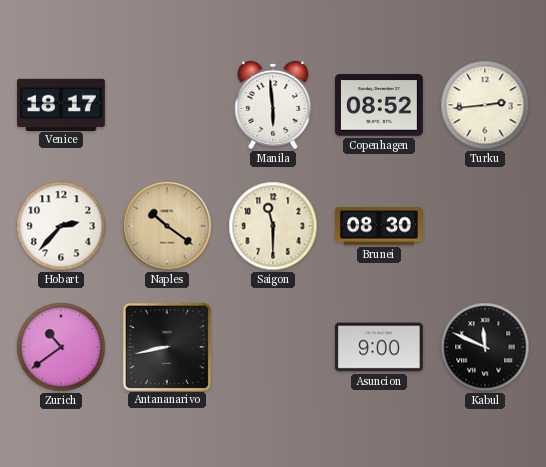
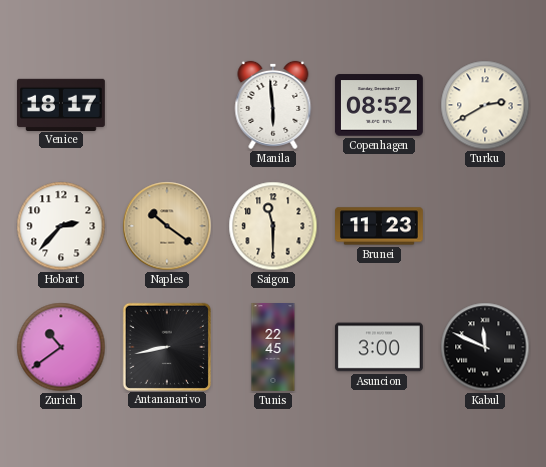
Turku: 2:44 -> 2:40 (485, 105)
Brunei: 08:30 -> 11:23 (380, 226)
Tunis: none -> 22:45 (273, 348)
Asuncion: 9:00 -> 3:00 (379, 347)
